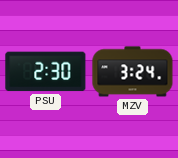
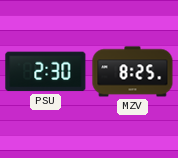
MZV: 3:24 -> 8:25 (133, 72)
